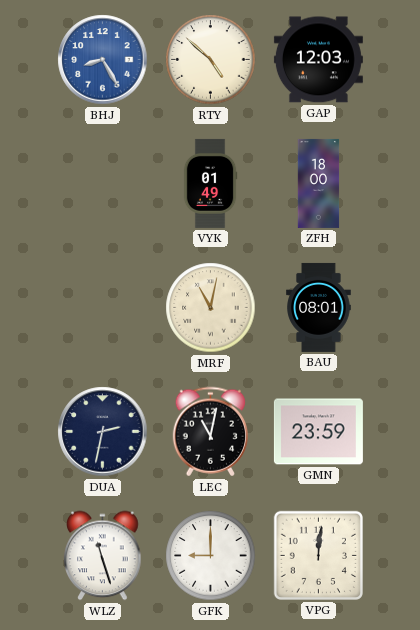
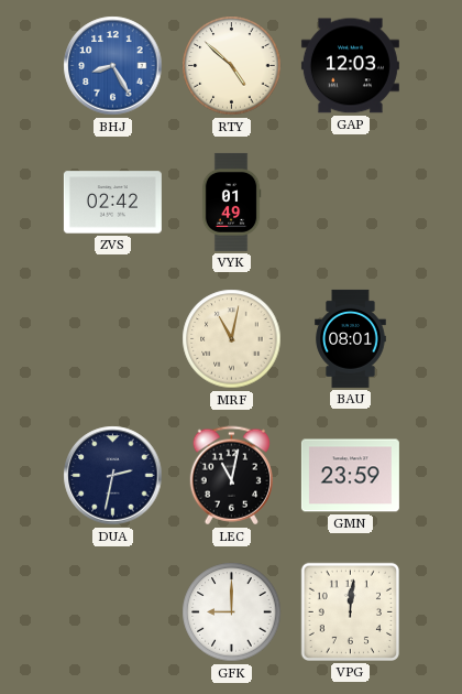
ZVS: none -> 02:42 (112, 203)
ZFH: 18:00 -> none (319, 183)
WLZ: 11:27 -> none (103, 556)
